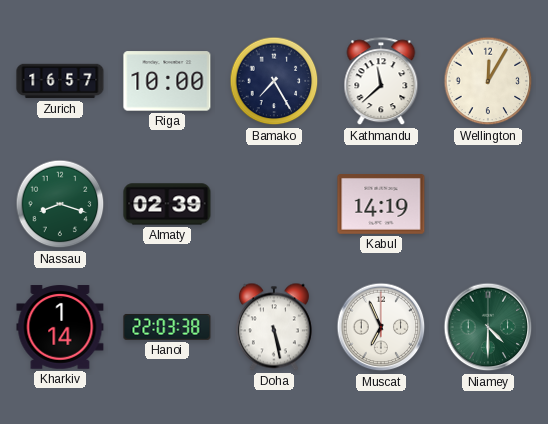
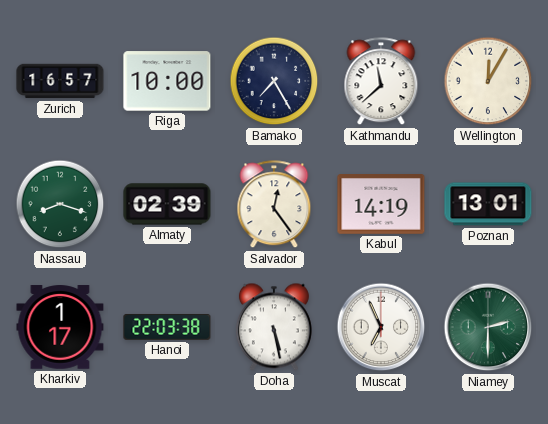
Salvador: none -> 12:24 (274, 205)
Poznan: none -> 13:01 (488, 204)
Kharkiv: 1:14 -> 1:17 (60, 327)
Niamey: 4:30 -> 2:30 (488, 327)
